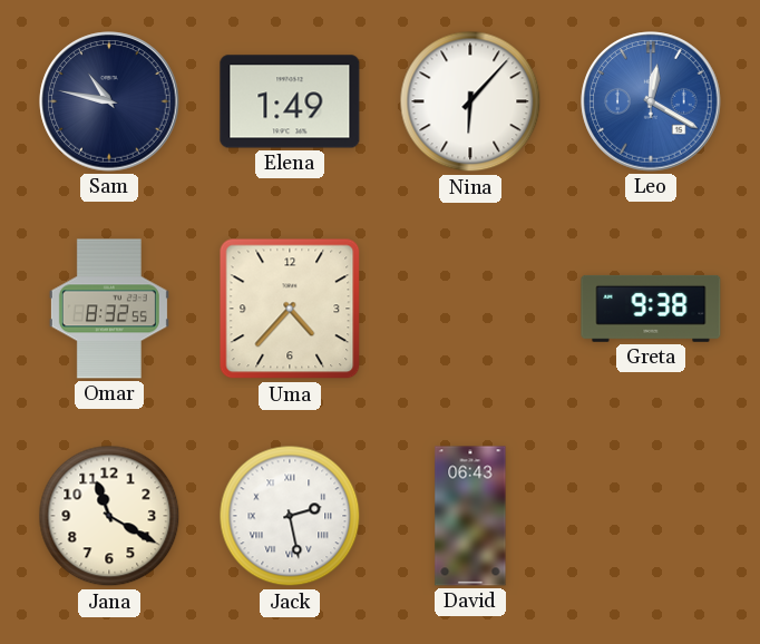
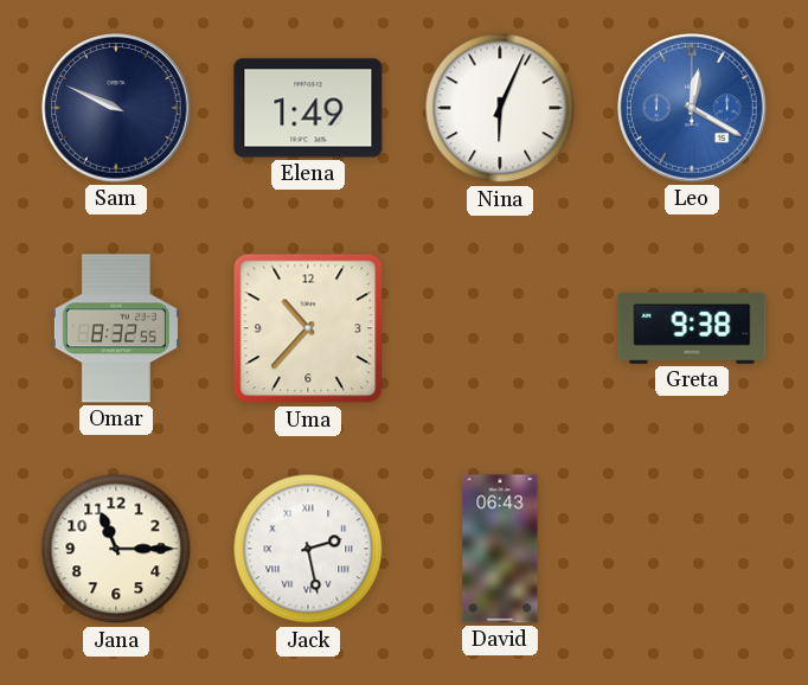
Sam: 10:47 -> 9:49 (116, 108)
Nina: 6:07 -> 6:04 (500, 108)
Uma: 4:37 -> 10:37 (308, 328)
Jana: 11:20 -> 11:15 (116, 549)
